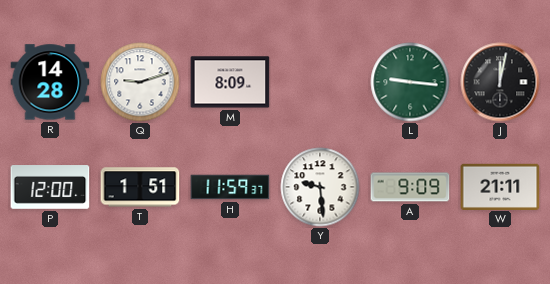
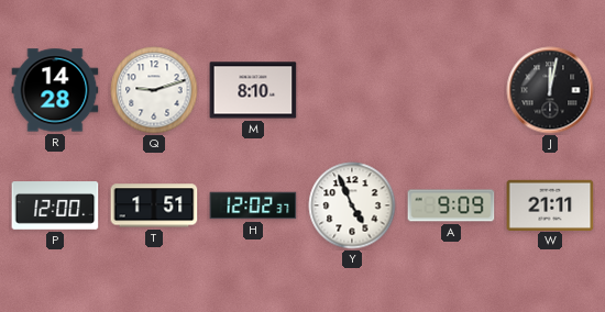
M: 8:09 -> 8:10 (253, 90)
L: 9:16 -> none (410, 82)
H: 11:59 -> 12:02 (253, 205)
Y: 9:29 -> 4:56 (352, 205)
